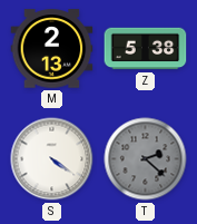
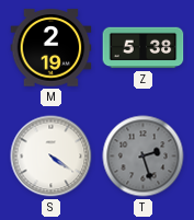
M: 2:13 -> 2:19 (52, 48)
T: 2:22 -> 2:27 (144, 157)
